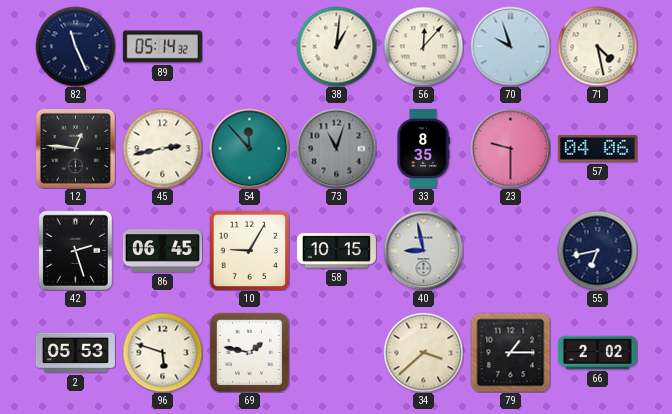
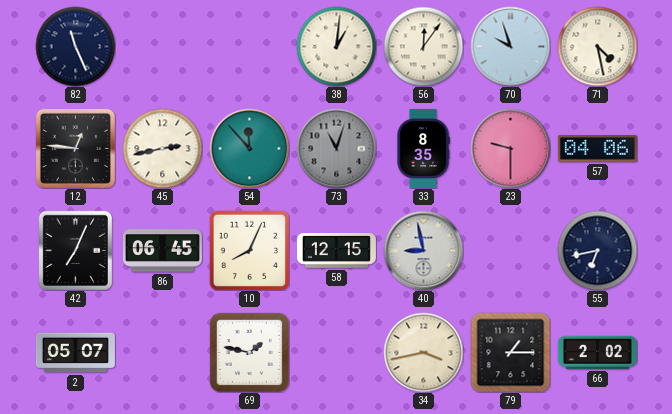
89: 05:14 -> none (162, 47)
56: 12:07 -> 12:06 (423, 46)
42: 2:27 -> 7:04 (75, 250)
10: 9:05 -> 8:04 (249, 250)
58: 10:15 -> 12:15 (336, 250)
2: 05:53 -> 05:07 (75, 353)
96: 5:48 -> none (162, 352)
34: 3:38 -> 3:43 (423, 352)
